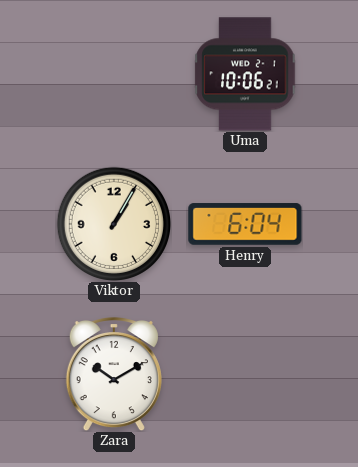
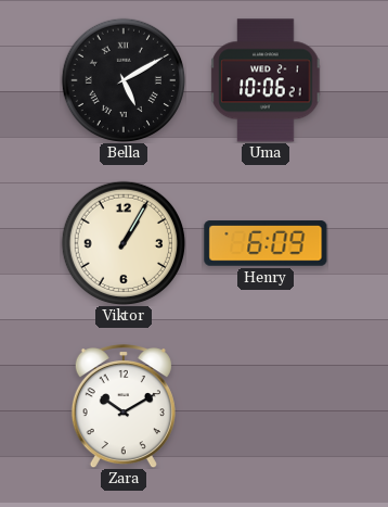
Bella: none -> 5:10 (122, 79)
Henry: 6:04 -> 6:09 (266, 243)
